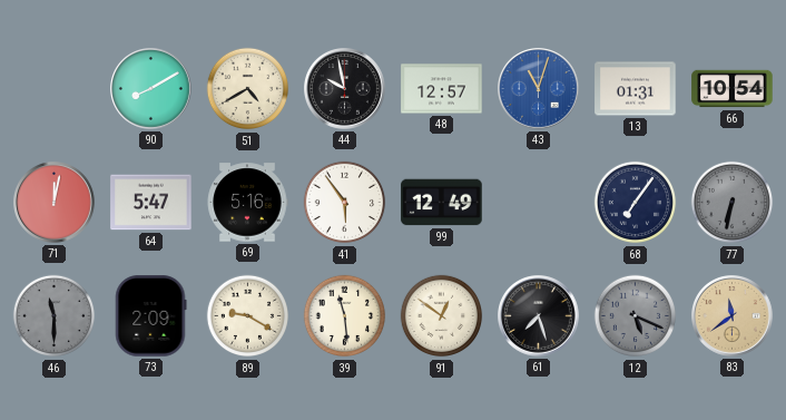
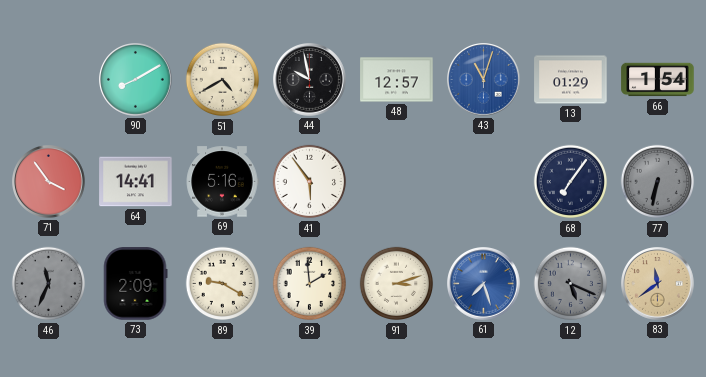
13: 01:31 -> 01:29 (571, 80)
66: 10:54 -> 1:54 (658, 80)
71: 12:02 -> 3:54 (49, 182)
64: 5:47 -> 14:41 (136, 182)
99: 12:49 -> none (442, 203)
46: 11:30 -> 11:34 (49, 284)
39: 11:29 -> 1:59 (310, 284)
91: 12:51 -> 3:12 (397, 284)
61 dial: black -> blue (484, 284)
